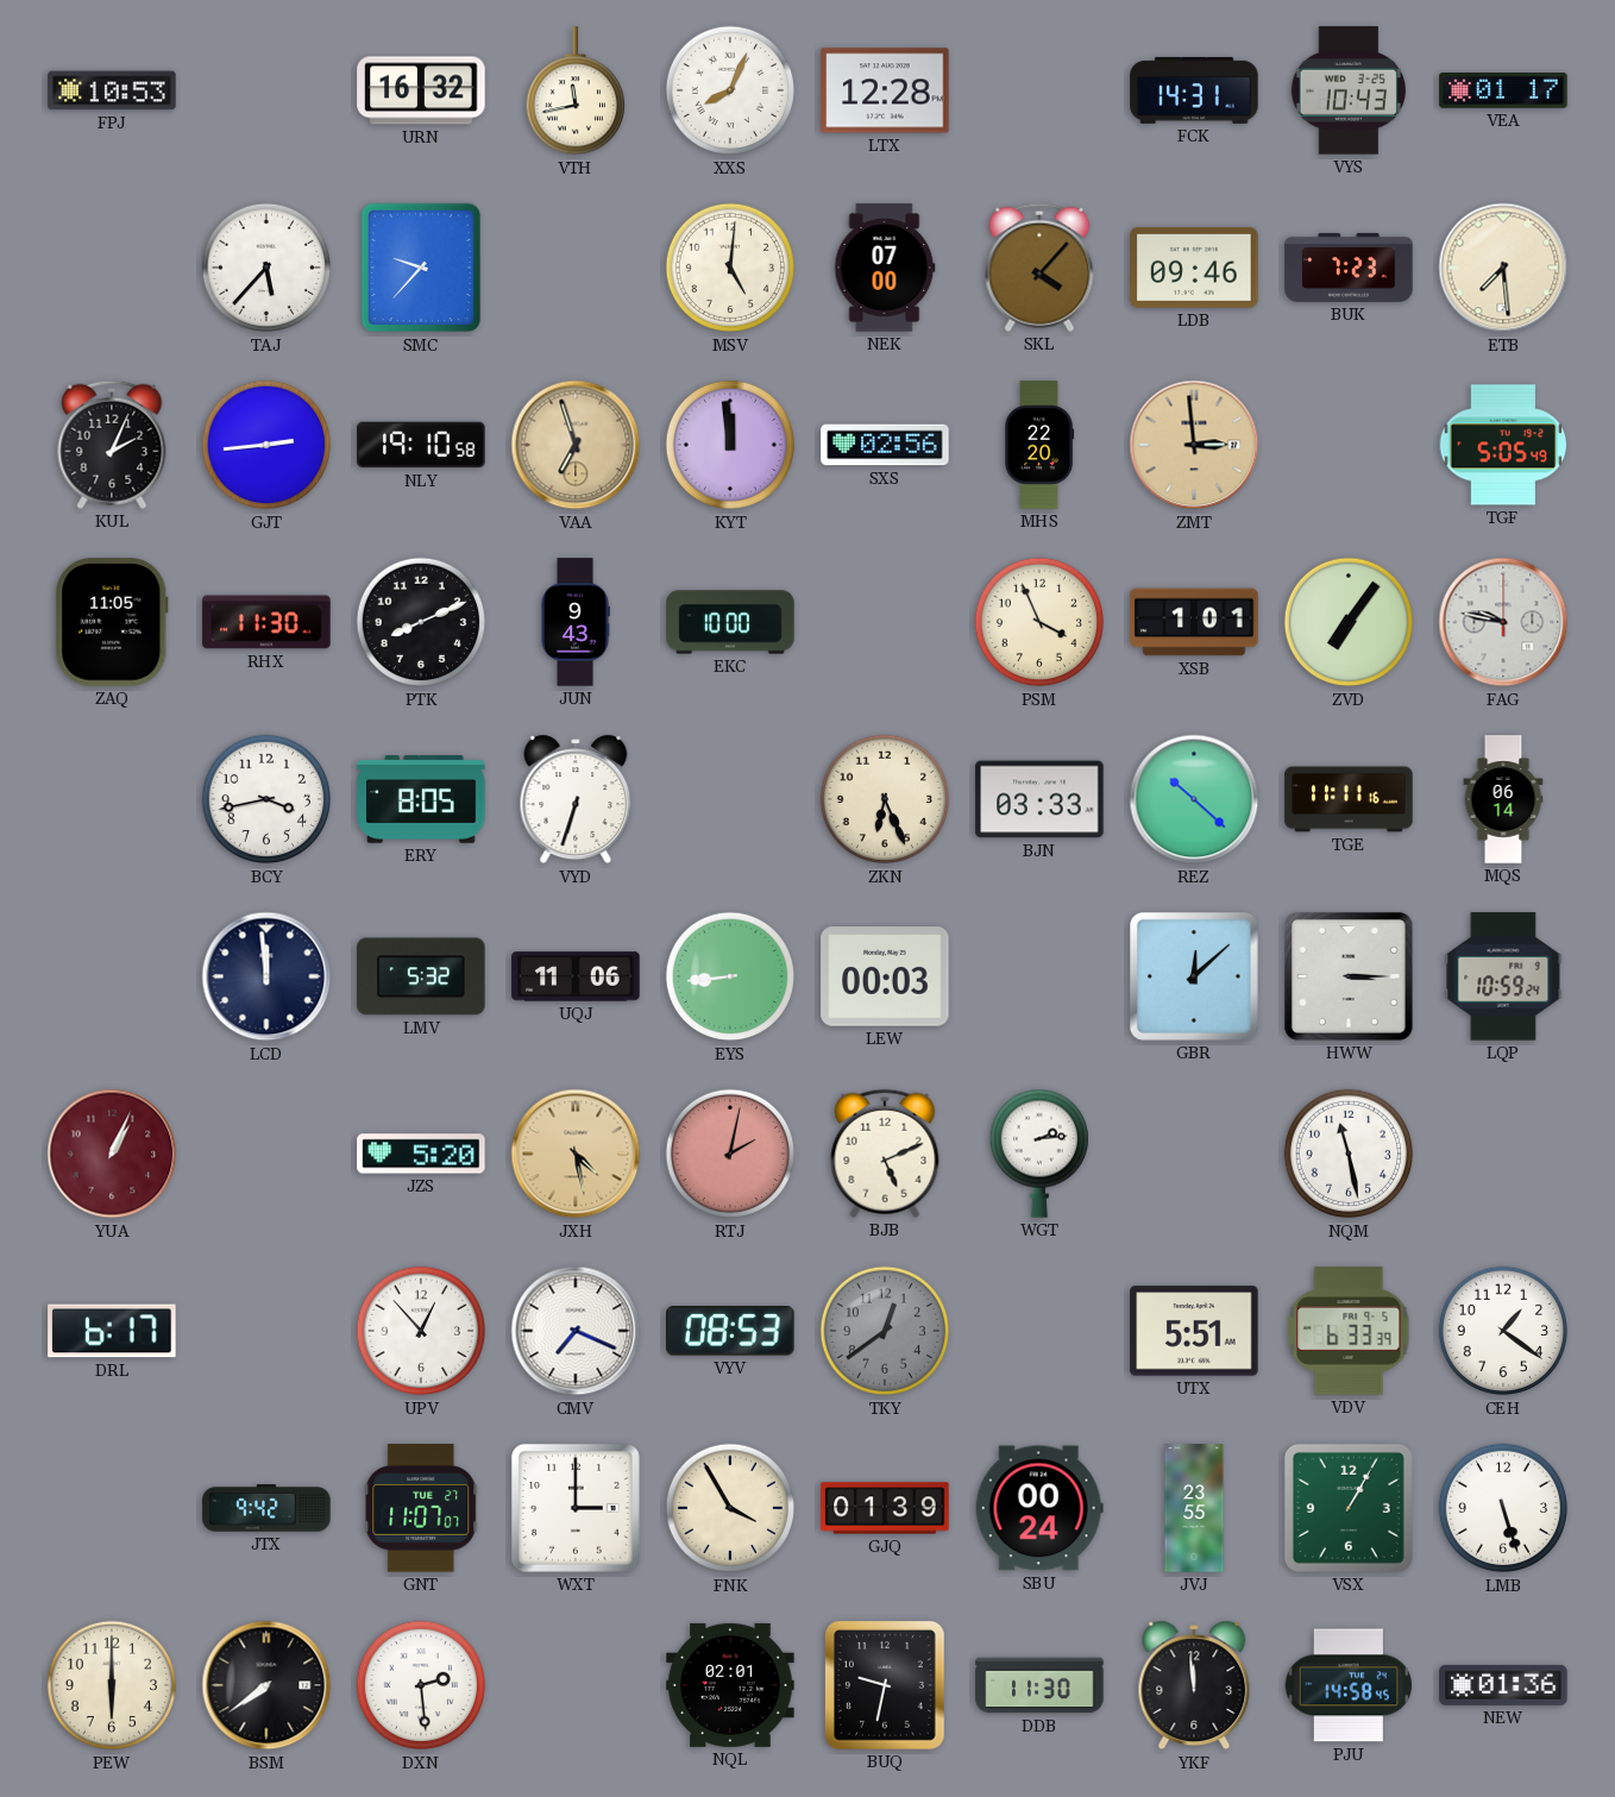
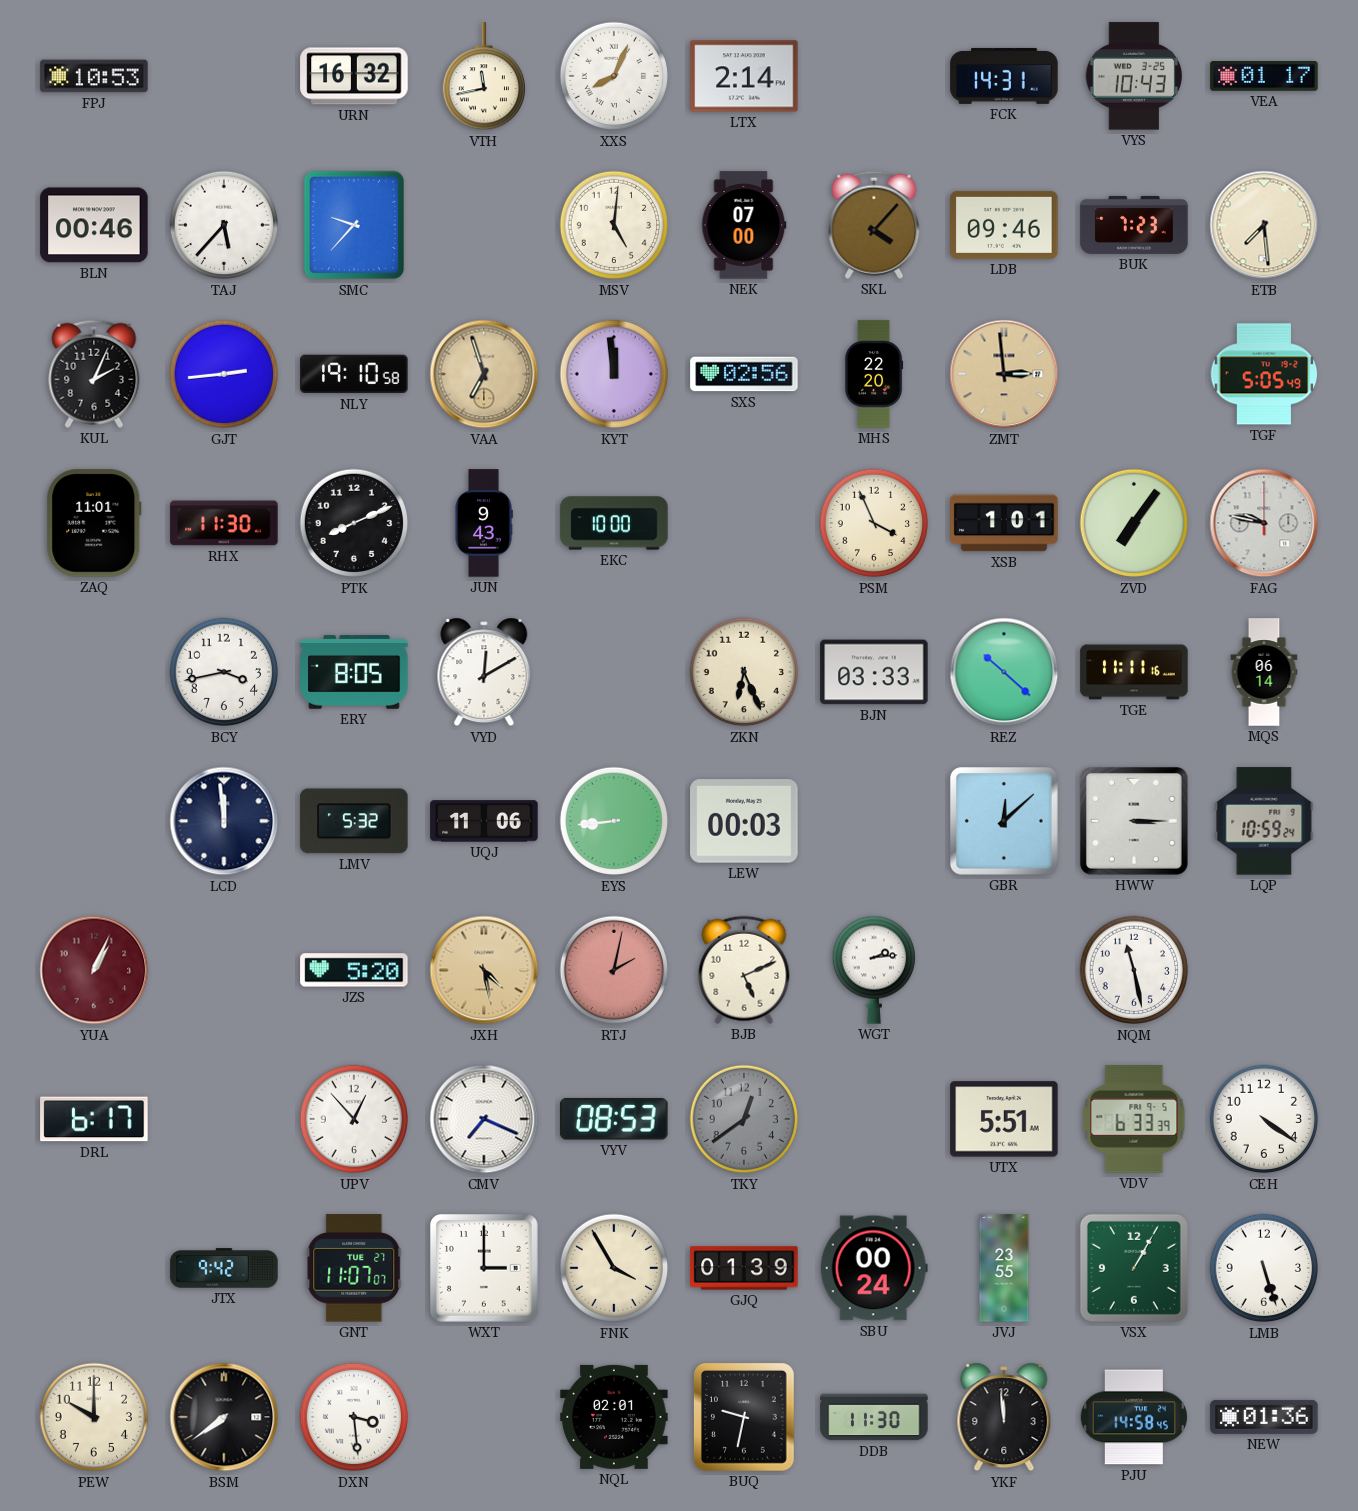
LTX: 12:28 -> 2:14 (744, 76)
BLN: none -> 00:46 (94, 225)
ZAQ: 11:05 -> 11:01 (94, 523)
VYD: 6:33 -> 12:10 (484, 672)
CEH: 1:21 -> 4:21 (1264, 1119)
PEW: 6:00 -> 10:00 (94, 1417)
DXN: 2:29 -> 3:29 (354, 1417)
